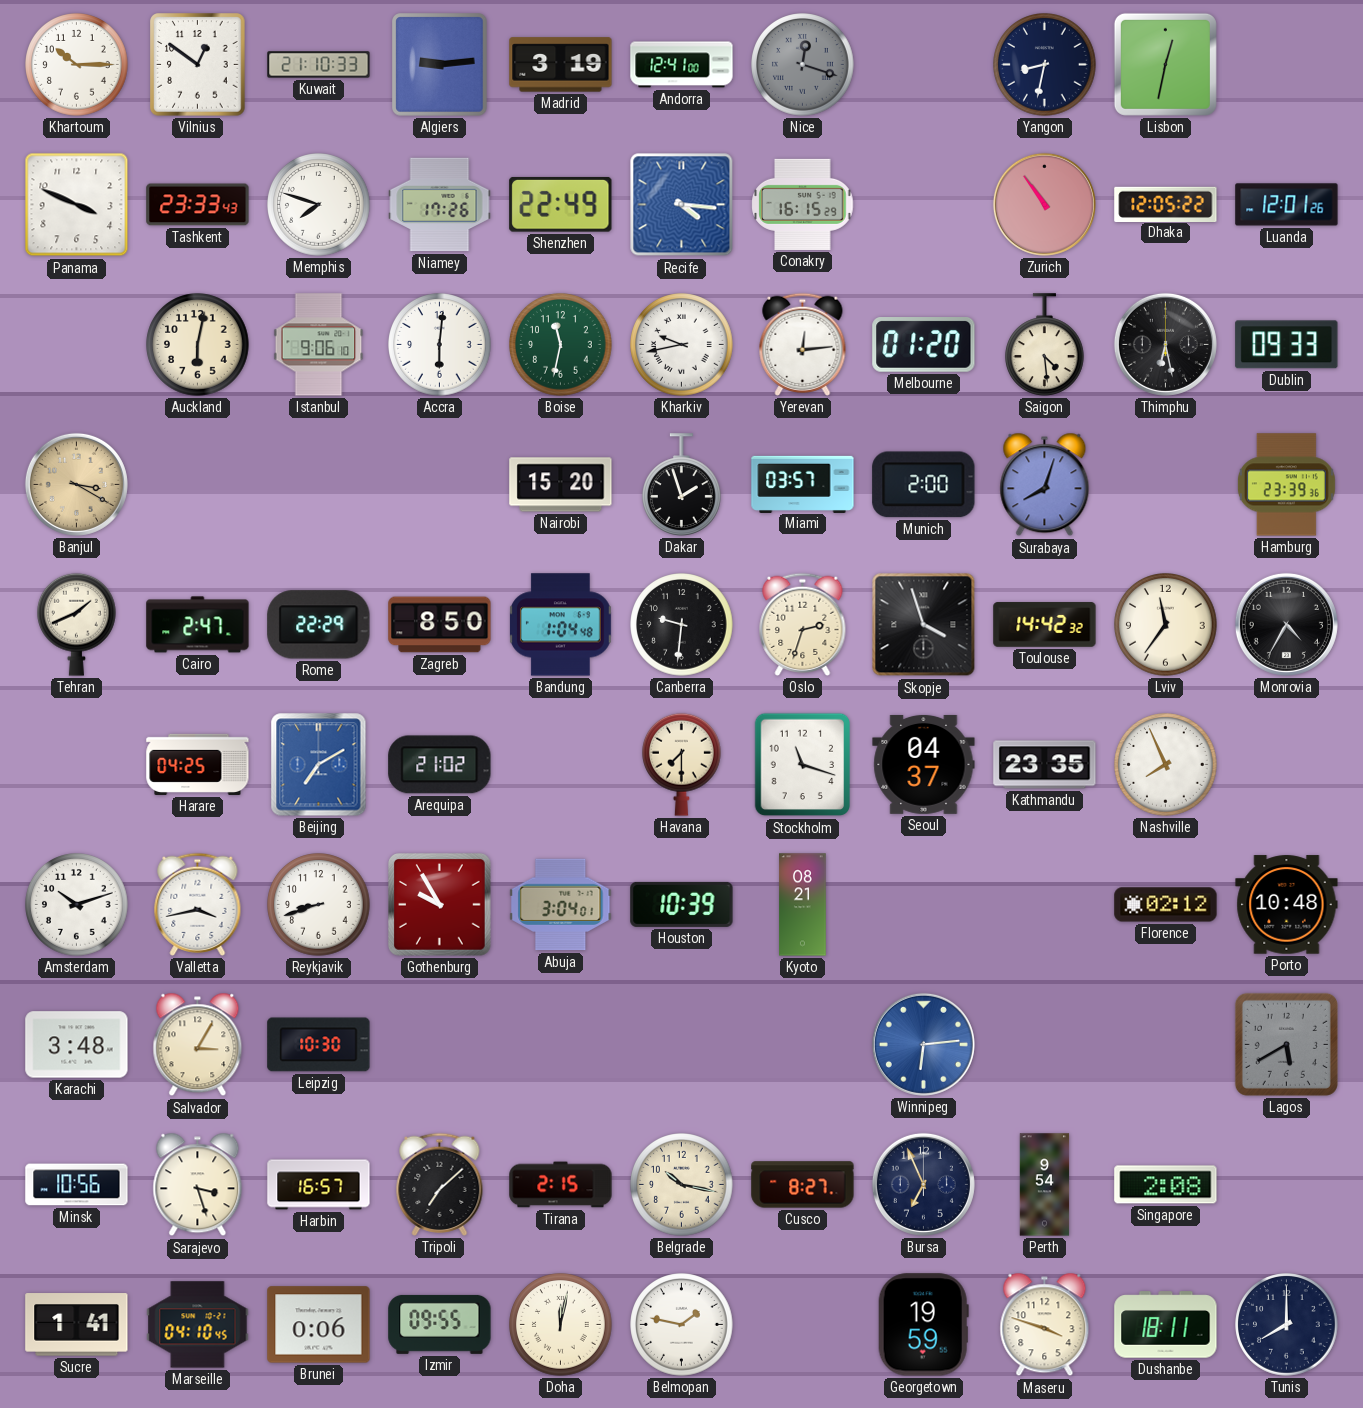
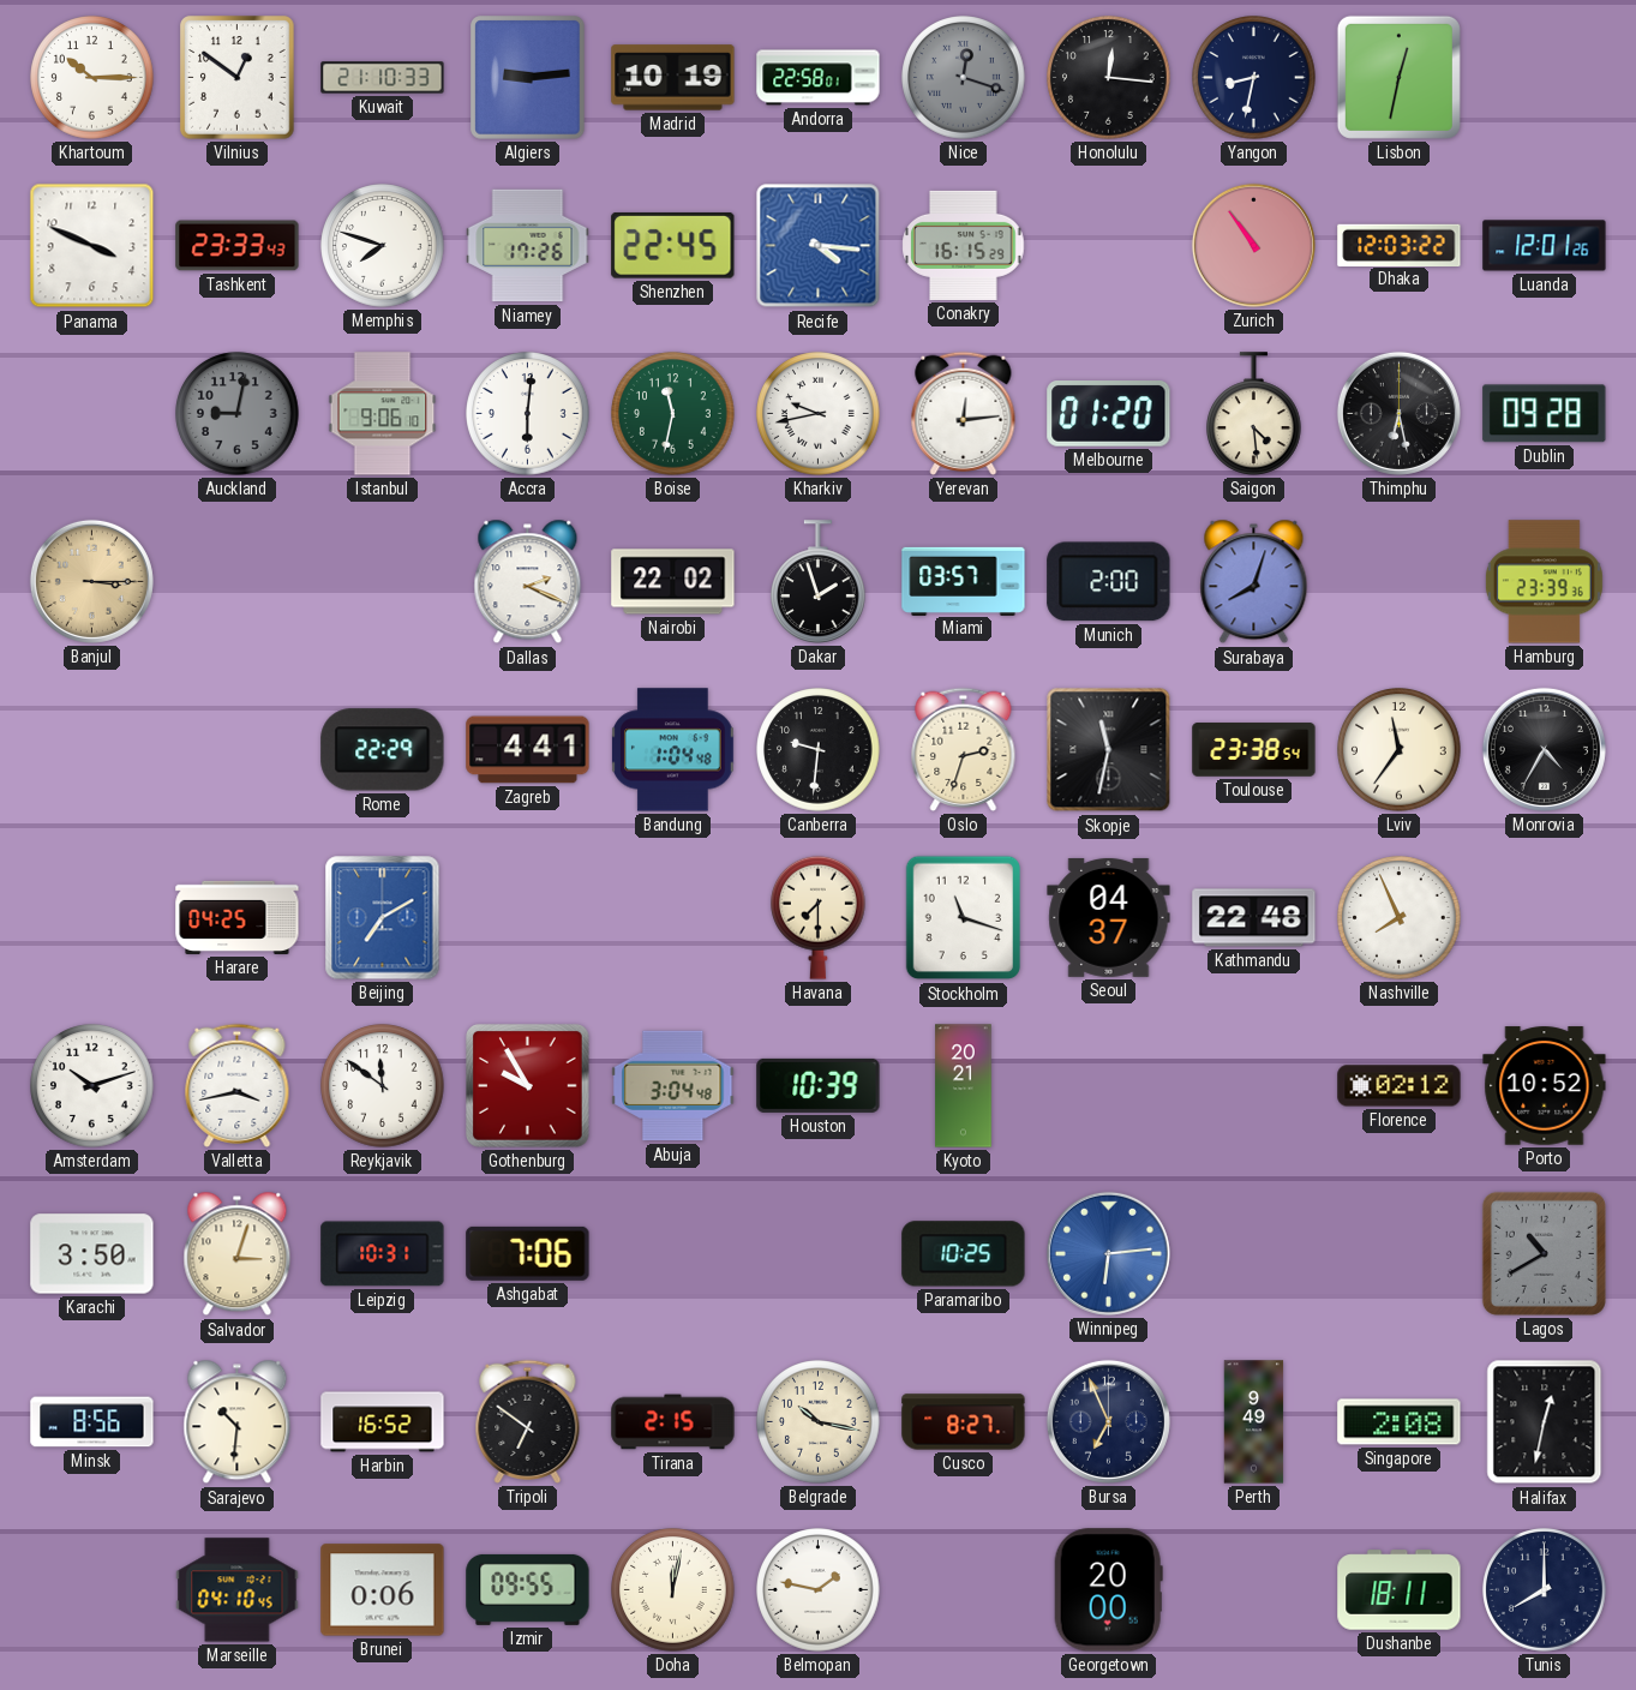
Madrid: 3:19 -> 10:19 (673, 78)
Andorra: 12:41 -> 22:58 (819, 78)
Honolulu: none -> 12:16 (1109, 78)
Shenzhen: 22:49 -> 22:45 (673, 246)
Dhaka: 12:05 -> 12:03 (1400, 245)
Auckland: 6:02 -> 9:02 (238, 414)
Auckland dial: cream -> grey (238, 414)
Dublin: 09:33 -> 09:28 (1545, 414)
Banjul: 3:20 -> 3:15 (91, 581)
Dallas: none -> 2:19 (528, 582)
Nairobi: 15:20 -> 22:02 (673, 582)
Tehran: 1:41 -> none (77, 624)
Cairo: 2:47 -> none (198, 625)
Zagreb: 8:50 -> 4:41 (528, 750)
Skopje: 3:57 -> 11:32 (1109, 750)
Toulouse: 14:42 -> 23:38 (1254, 750)
Arequipa: 21:02 -> none (440, 765)
Kathmandu: 23:35 -> 22:48 (1254, 918)
Reykjavik: 8:42 -> 11:51 (383, 1086)
Abuja: 3:04:01 -> 3:04:48 (673, 1086)
Kyoto: 08:21 -> 20:21 (964, 1086)
Porto: 10:48 -> 10:52 (1545, 1086)
Karachi: 3:48 -> 3:50 (92, 1254)
Salvador: 3:05 -> 3:03 (238, 1254)
Leipzig: 10:30 -> 10:31 (383, 1254)
Ashgabat: none -> 7:06 (528, 1253)
Paramaribo: none -> 10:25 (964, 1254)
Lagos: 5:40 -> 10:40 (1544, 1253)
Minsk: 10:56 -> 8:56 (92, 1422)
Sarajevo: 3:27 -> 10:31 (238, 1422)
Harbin: 16:57 -> 16:52 (383, 1422)
Tripoli: 7:08 -> 6:51 (528, 1421)
Perth: 9:54 -> 9:49 (1254, 1422)
Halifax: none -> 12:32 (1545, 1422)
Sucre: 1:41 -> none (77, 1325)
Georgetown: 19:59 -> 20:00 (1108, 1590)
Maseru: 3:48 -> none (1045, 1325)
